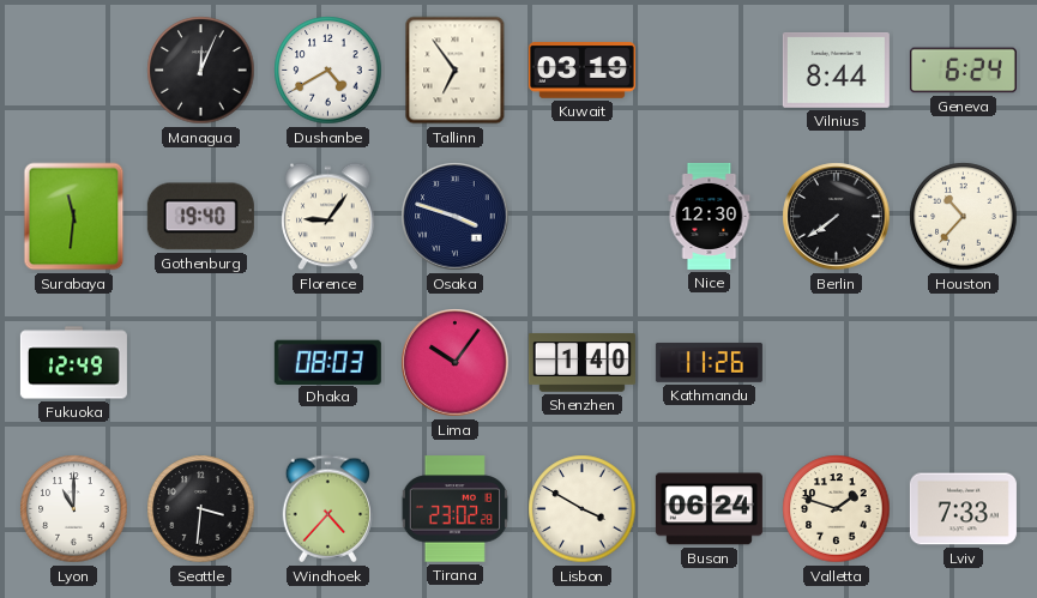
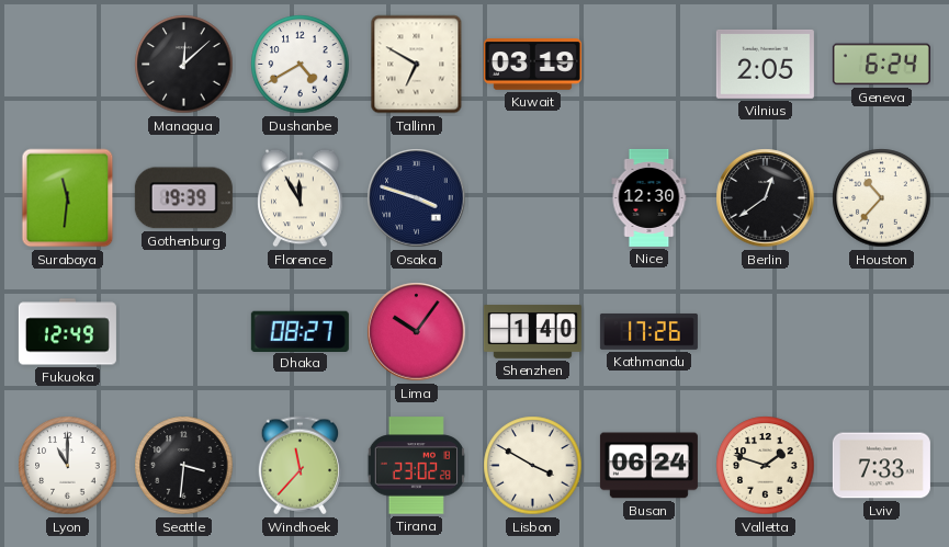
Managua: 12:04 -> 12:08 (184, 65)
Tallinn: 6:54 -> 6:50 (417, 65)
Vilnius: 8:44 -> 2:05 (765, 64)
Gothenburg: 19:40 -> 19:39 (183, 198)
Florence: 9:06 -> 11:55 (301, 198)
Berlin: 7:39 -> 12:39 (766, 198)
Dhaka: 08:03 -> 08:27 (300, 331)
Kathmandu: 11:26 -> 17:26 (648, 331)
Windhoek: 4:37 -> 11:37 (300, 466)
